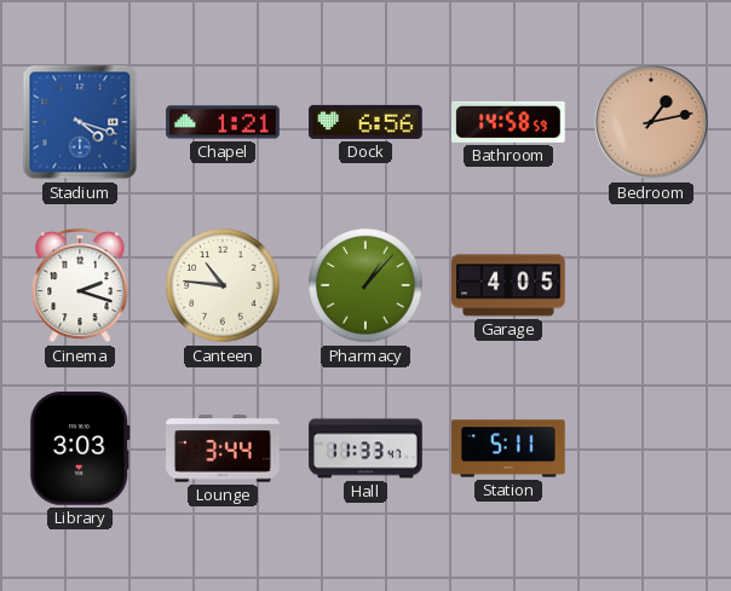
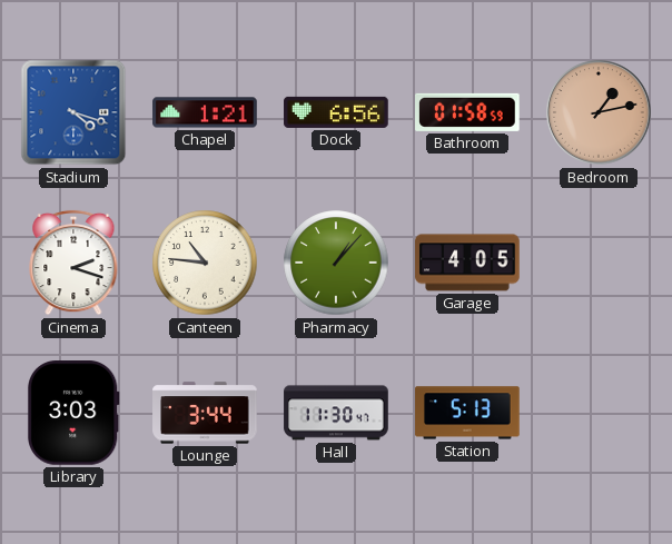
Bathroom: 14:58 -> 01:58 (468, 112)
Hall: 11:33 -> 11:30 (336, 413)
Station: 5:11 -> 5:13 (467, 413)
